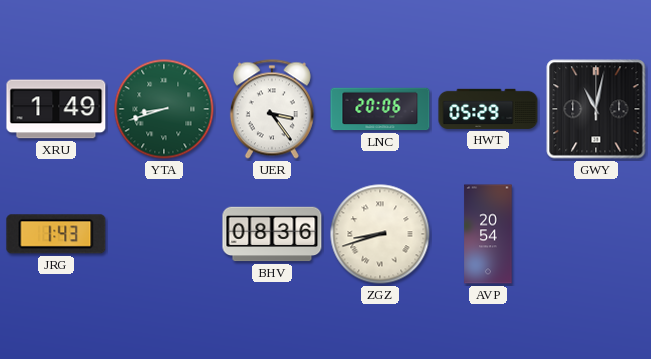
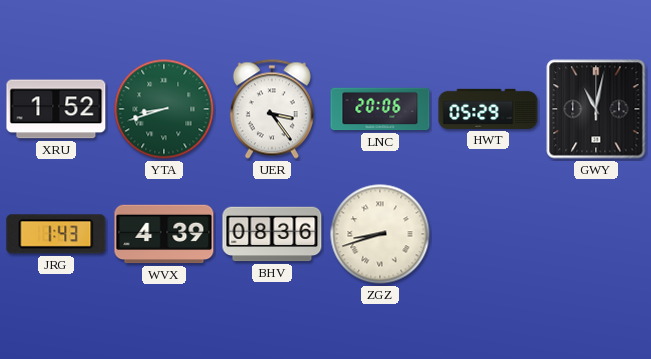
XRU: 1:49 -> 1:52 (56, 109)
WVX: none -> 4:39 (164, 234)
AVP: 20:54 -> none (488, 234)
